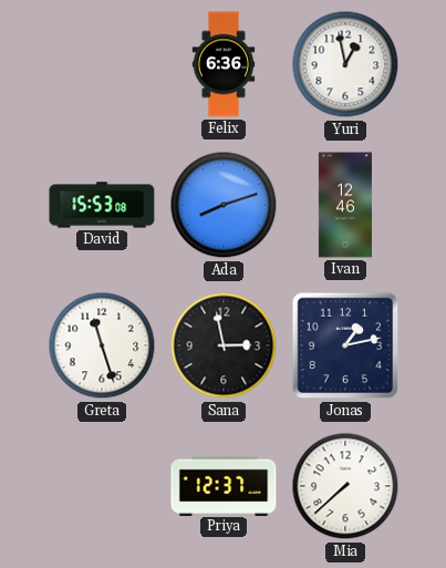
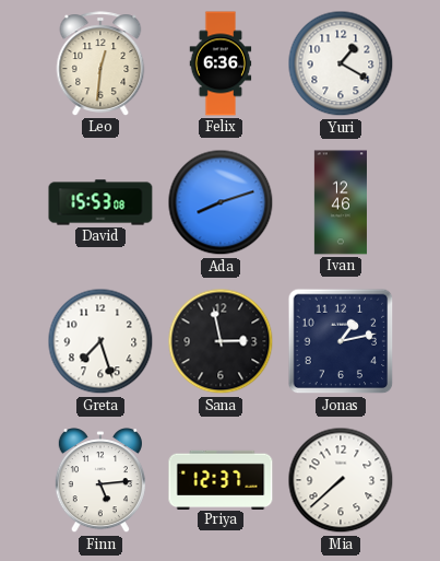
Leo: none -> 12:31 (100, 63)
Yuri: 12:58 -> 1:20 (341, 63)
Greta: 11:27 -> 7:27 (100, 341)
Finn: none -> 5:14 (100, 481)
